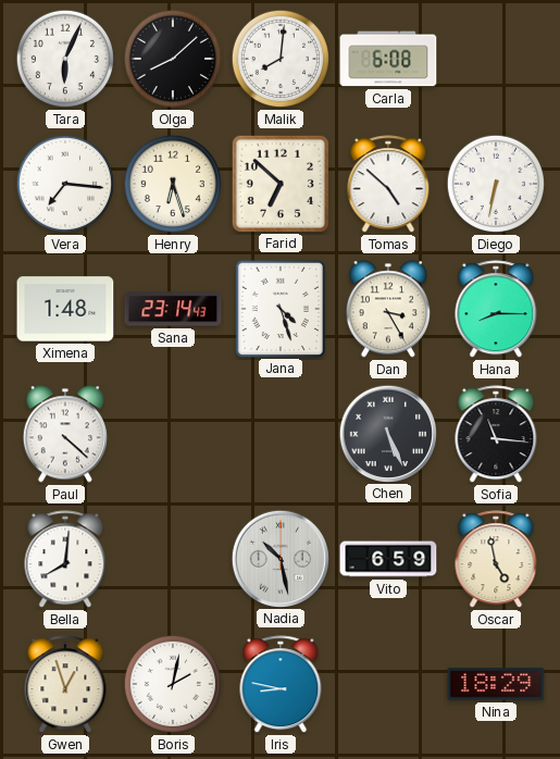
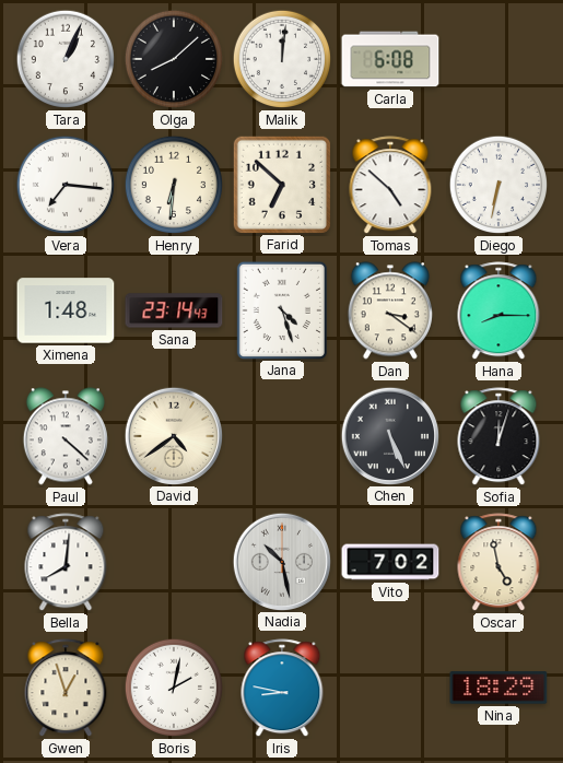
Tara: 6:04 -> 1:04 (66, 59)
Malik: 8:01 -> 12:01 (282, 59)
Henry: 6:27 -> 6:31 (174, 185)
Dan: 3:25 -> 3:21 (390, 310)
David: none -> 4:39 (173, 435)
Sofia: 11:16 -> 12:03 (499, 437)
Vito: 6:59 -> 7:02 (390, 562)
